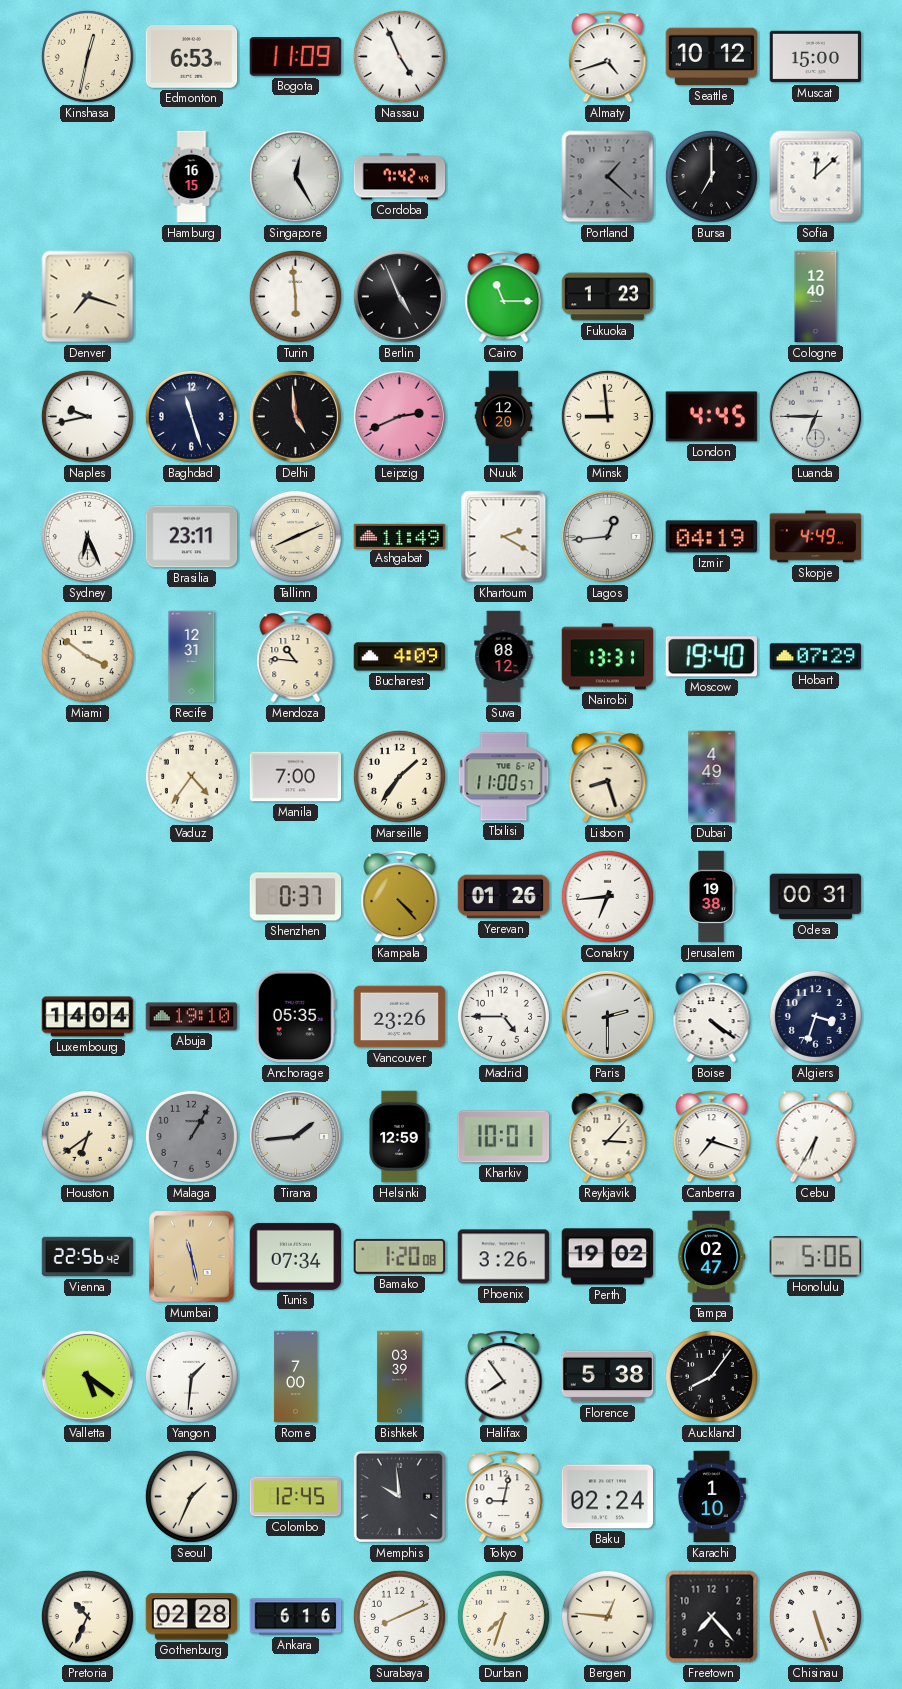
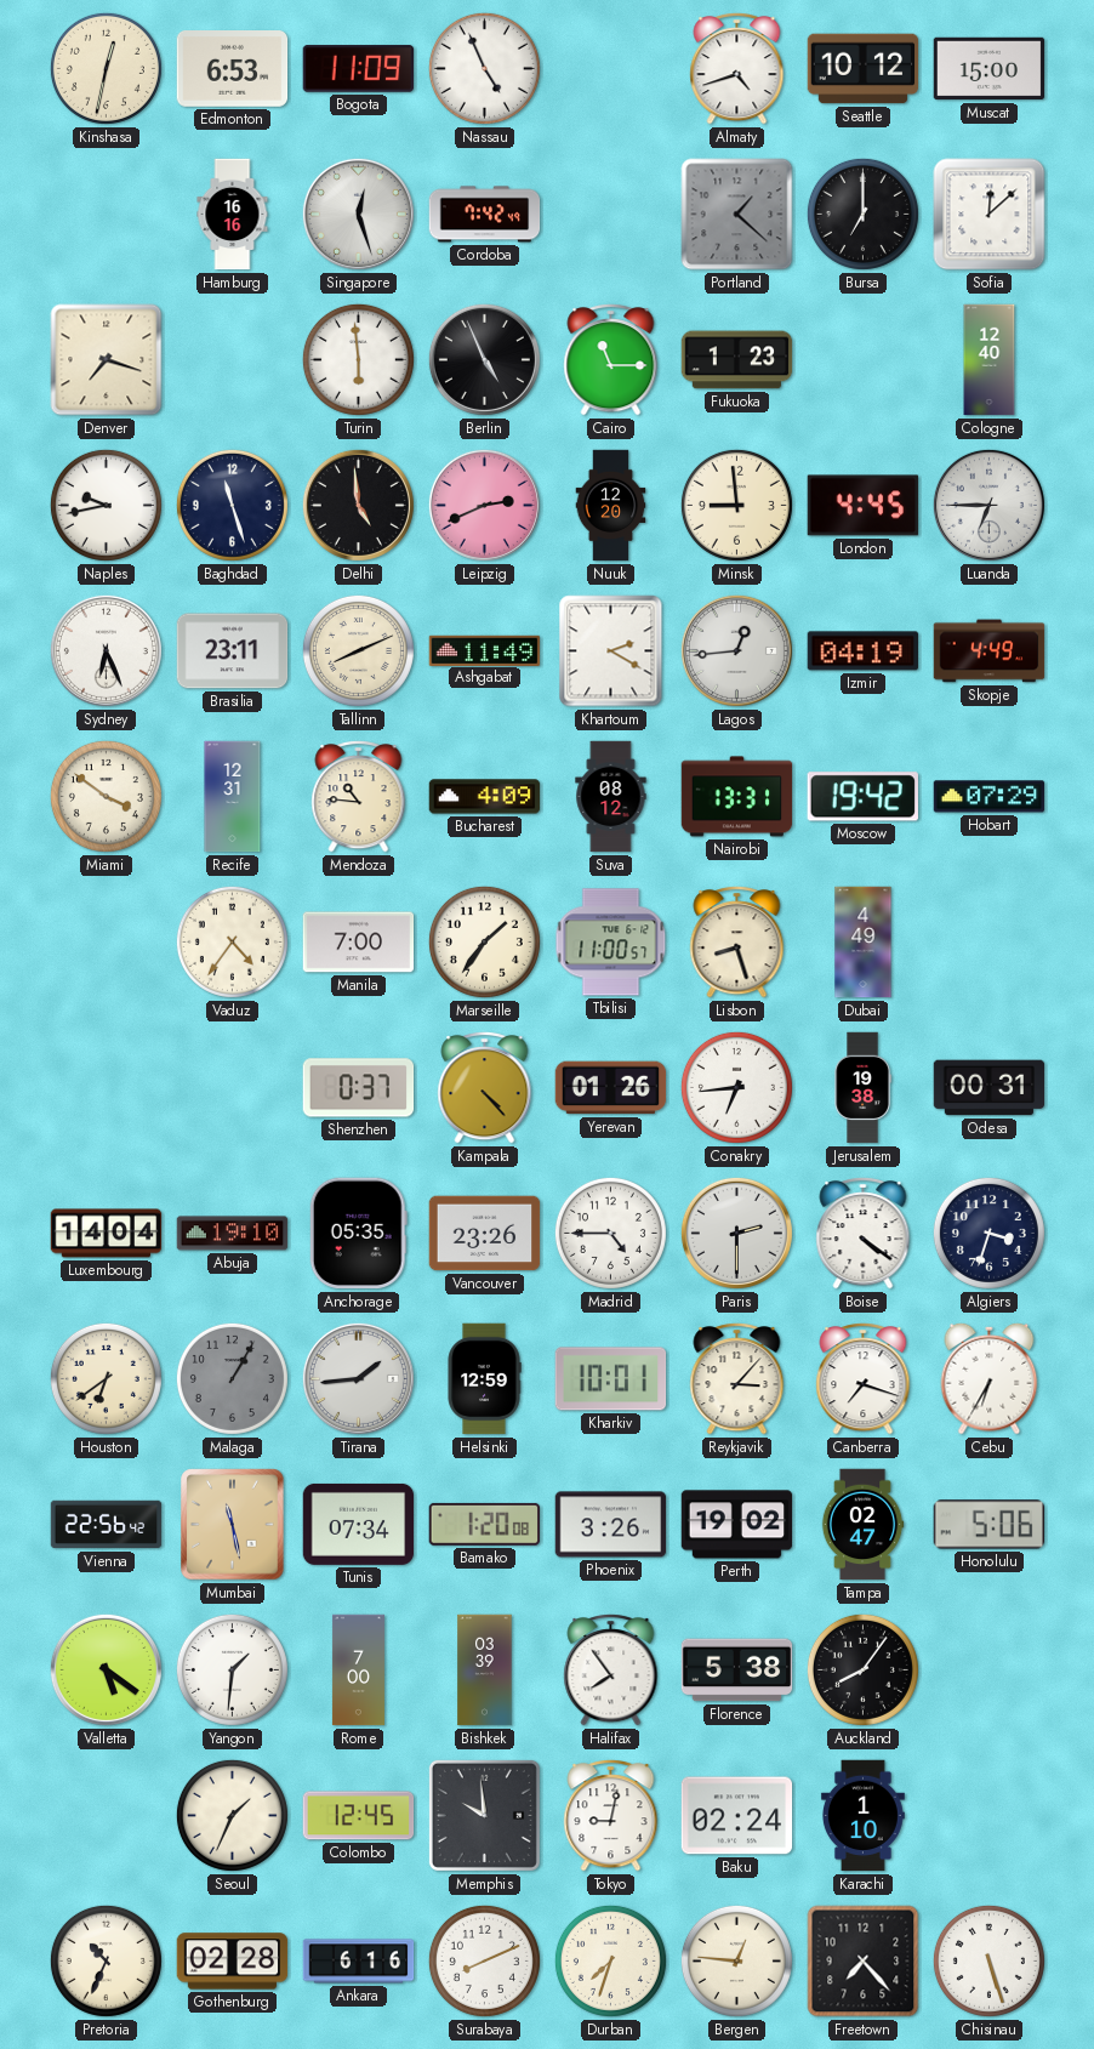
Hamburg: 16:15 -> 16:16 (233, 215)
Singapore: 12:25 -> 12:27 (358, 214)
Moscow: 19:40 -> 19:42 (862, 797)
